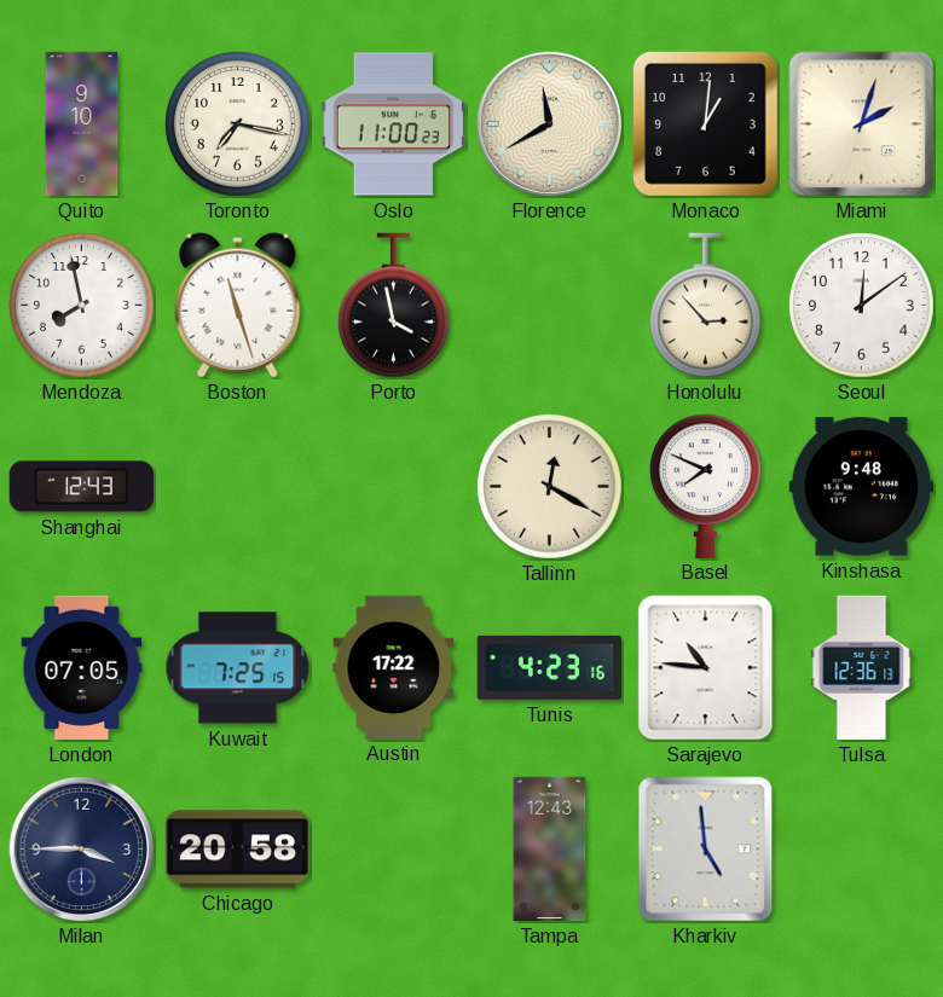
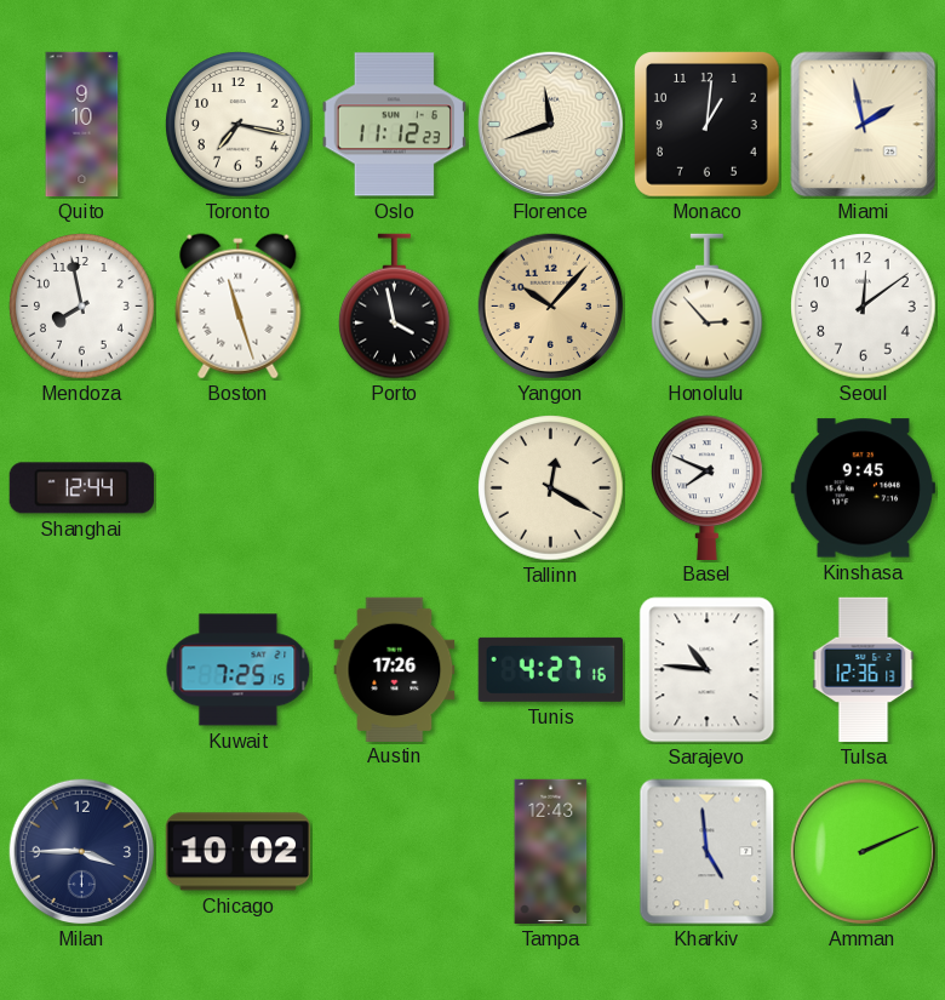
Oslo: 11:00 -> 11:12 (394, 125)
Florence: 11:40 -> 11:42 (551, 125)
Miami: 2:03 -> 1:58 (864, 125)
Yangon: none -> 10:07 (551, 307)
Shanghai: 12:43 -> 12:44 (81, 488)
Kinshasa: 9:48 -> 9:45 (863, 488)
London: 07:05 -> none (82, 668)
Austin: 17:22 -> 17:26 (395, 669)
Tunis: 4:23 -> 4:27 (550, 669)
Chicago: 20:58 -> 10:02 (237, 852)
Amman: none -> 2:11 (864, 852)
